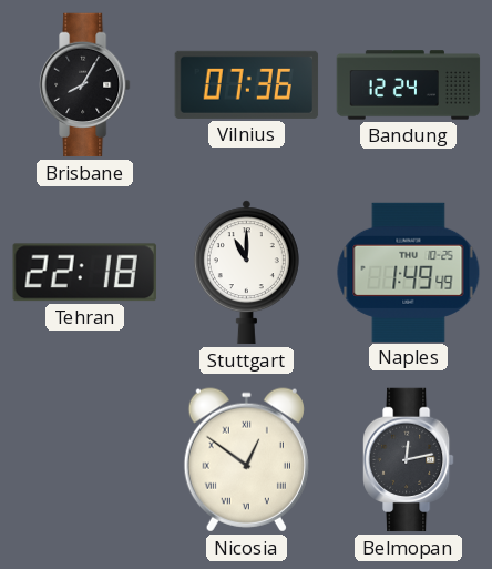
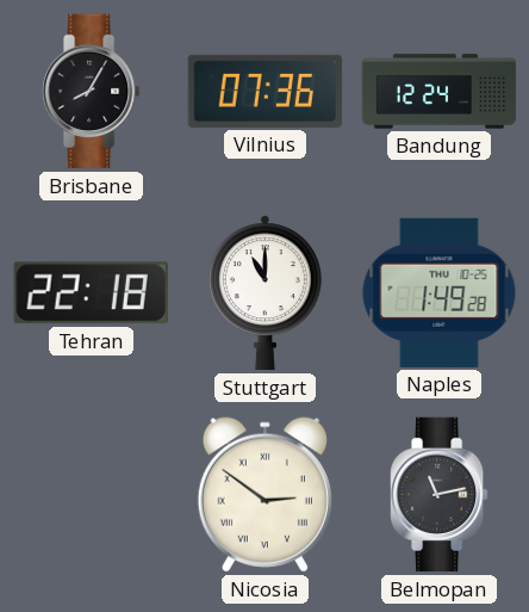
Naples: 1:49:49 -> 1:49:28 (440, 292)
Nicosia: 12:51 -> 2:51 (264, 495)
Belmopan: 12:13 -> 11:13 (440, 495)
